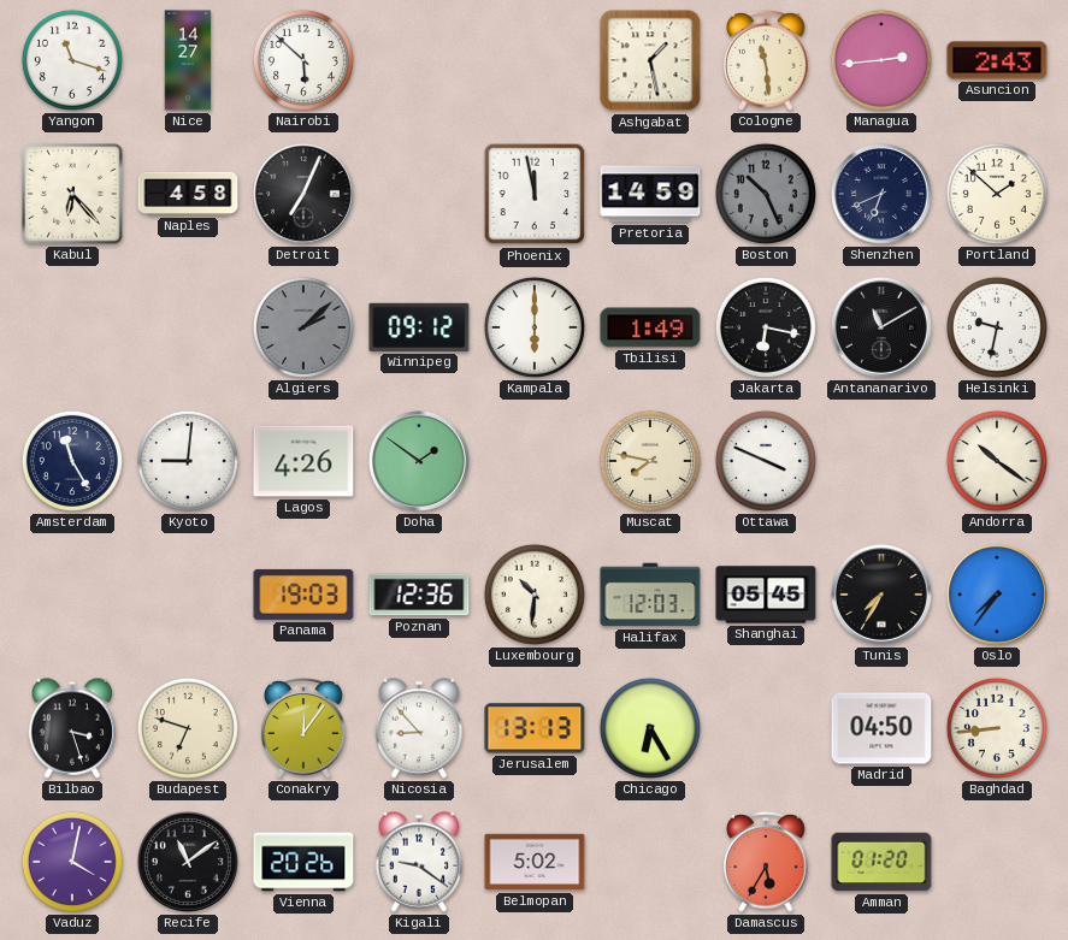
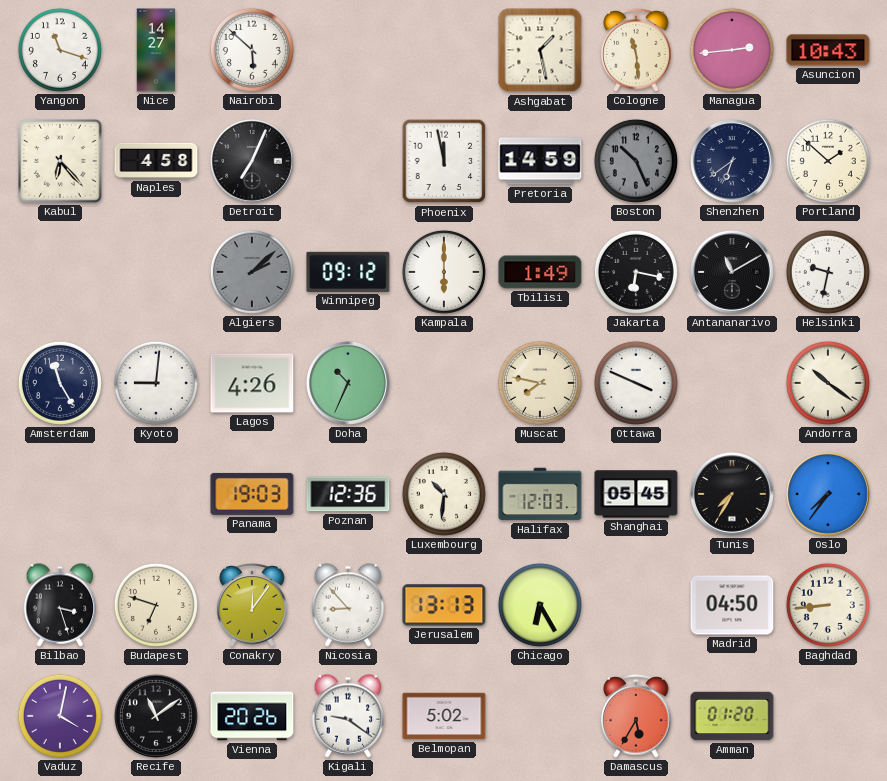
Asuncion: 2:43 -> 10:43 (828, 50)
Shenzhen: 6:41 -> 6:39 (732, 161)
Doha: 1:51 -> 10:34 (348, 383)
